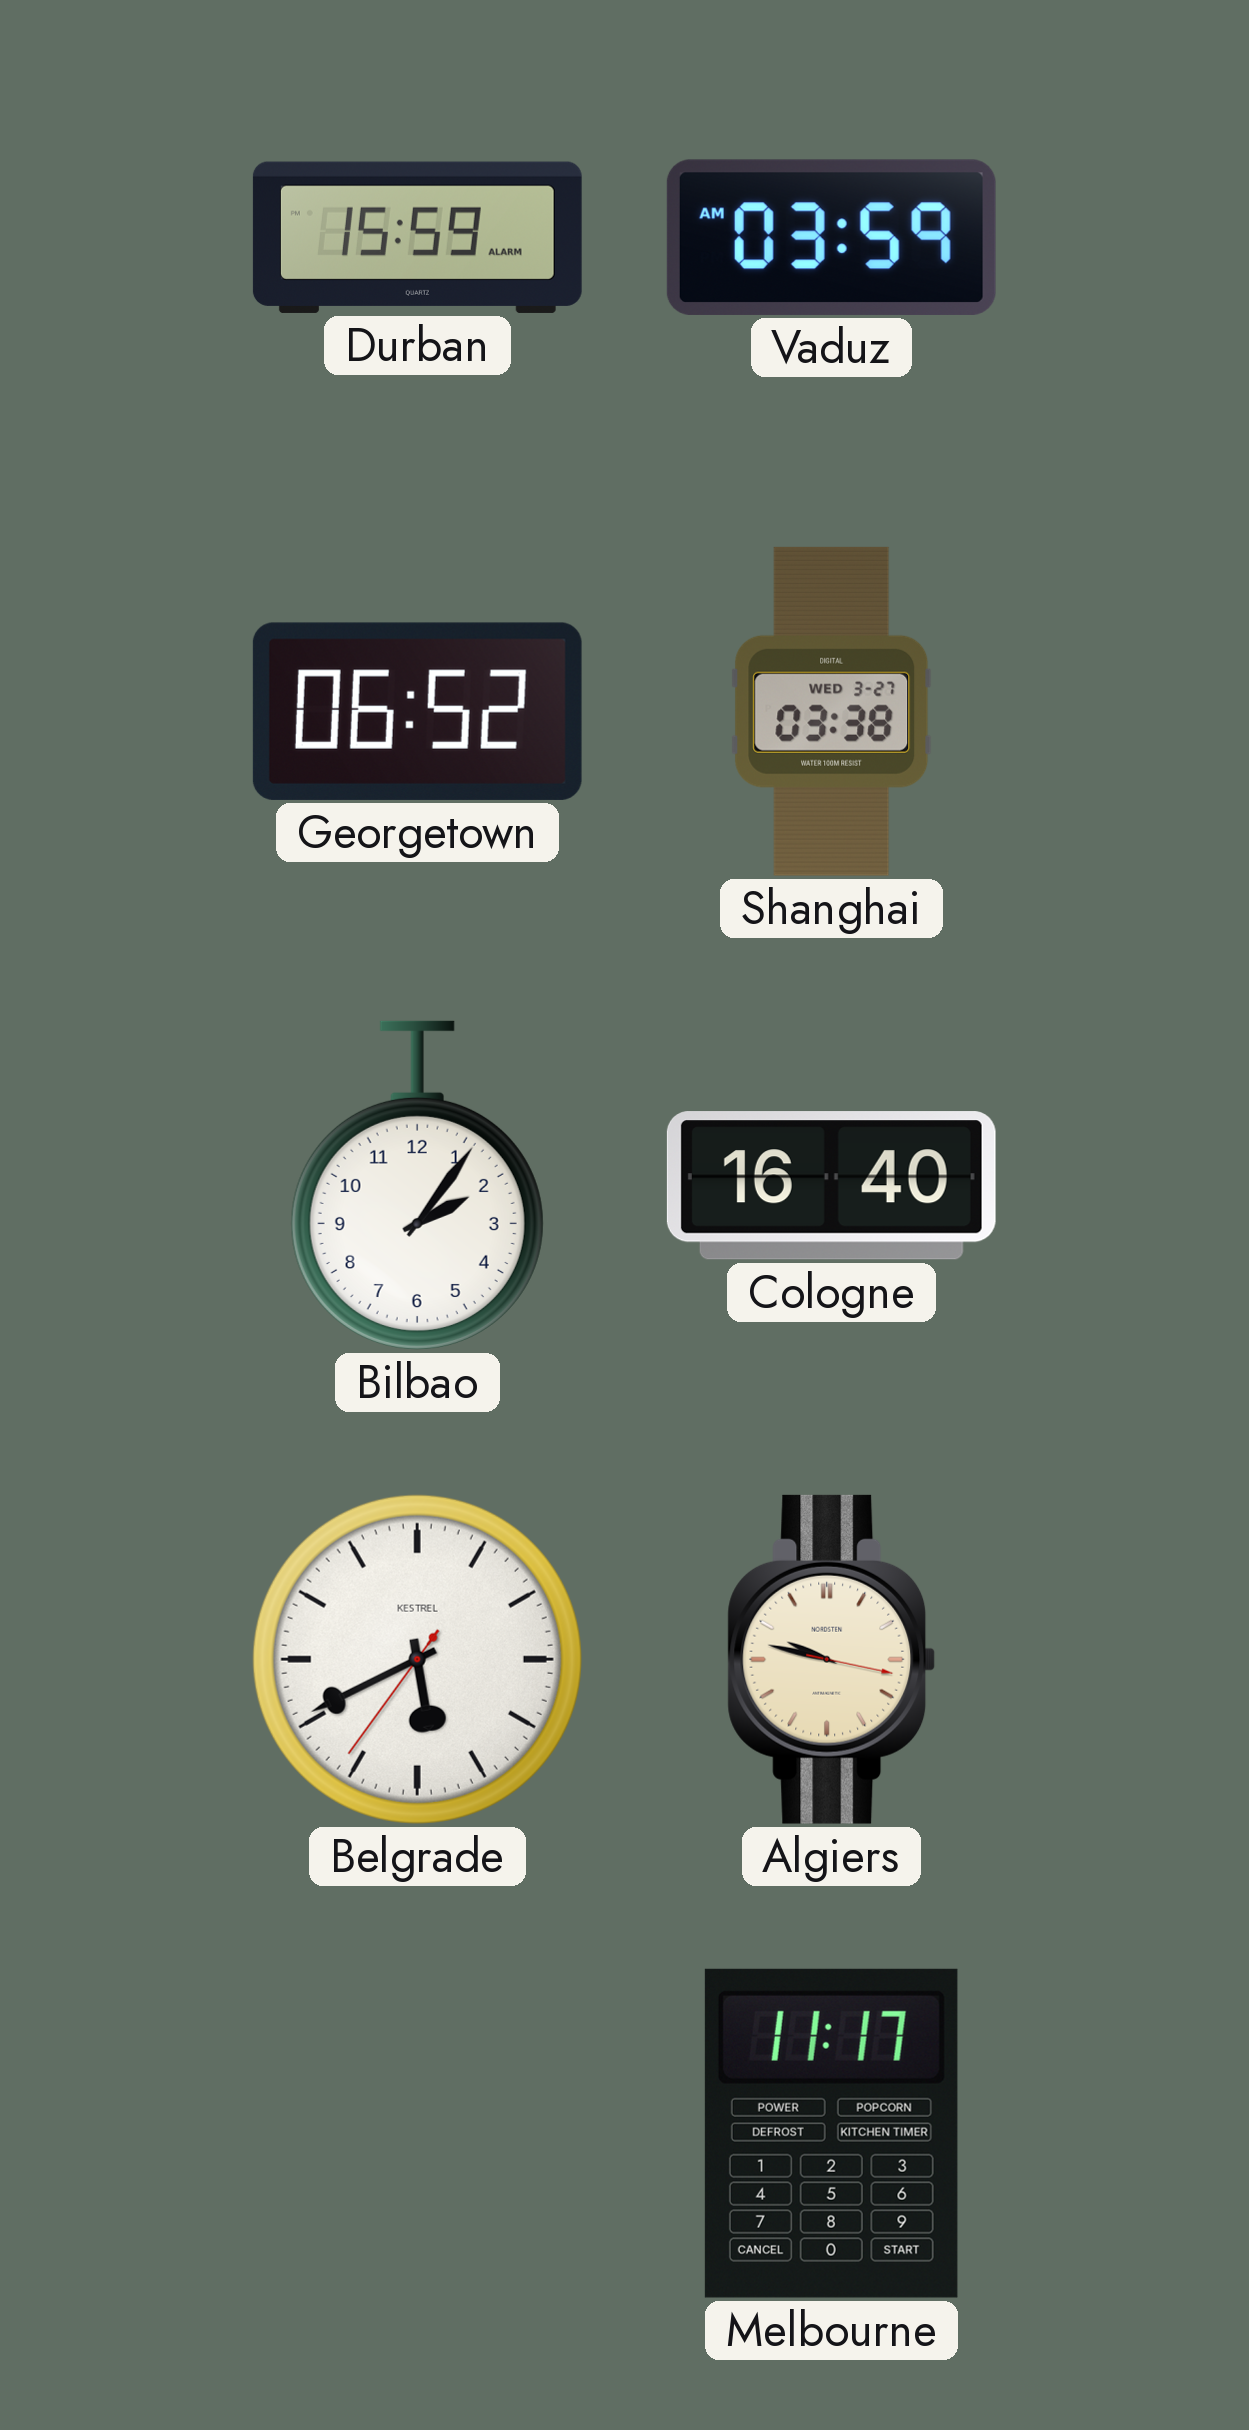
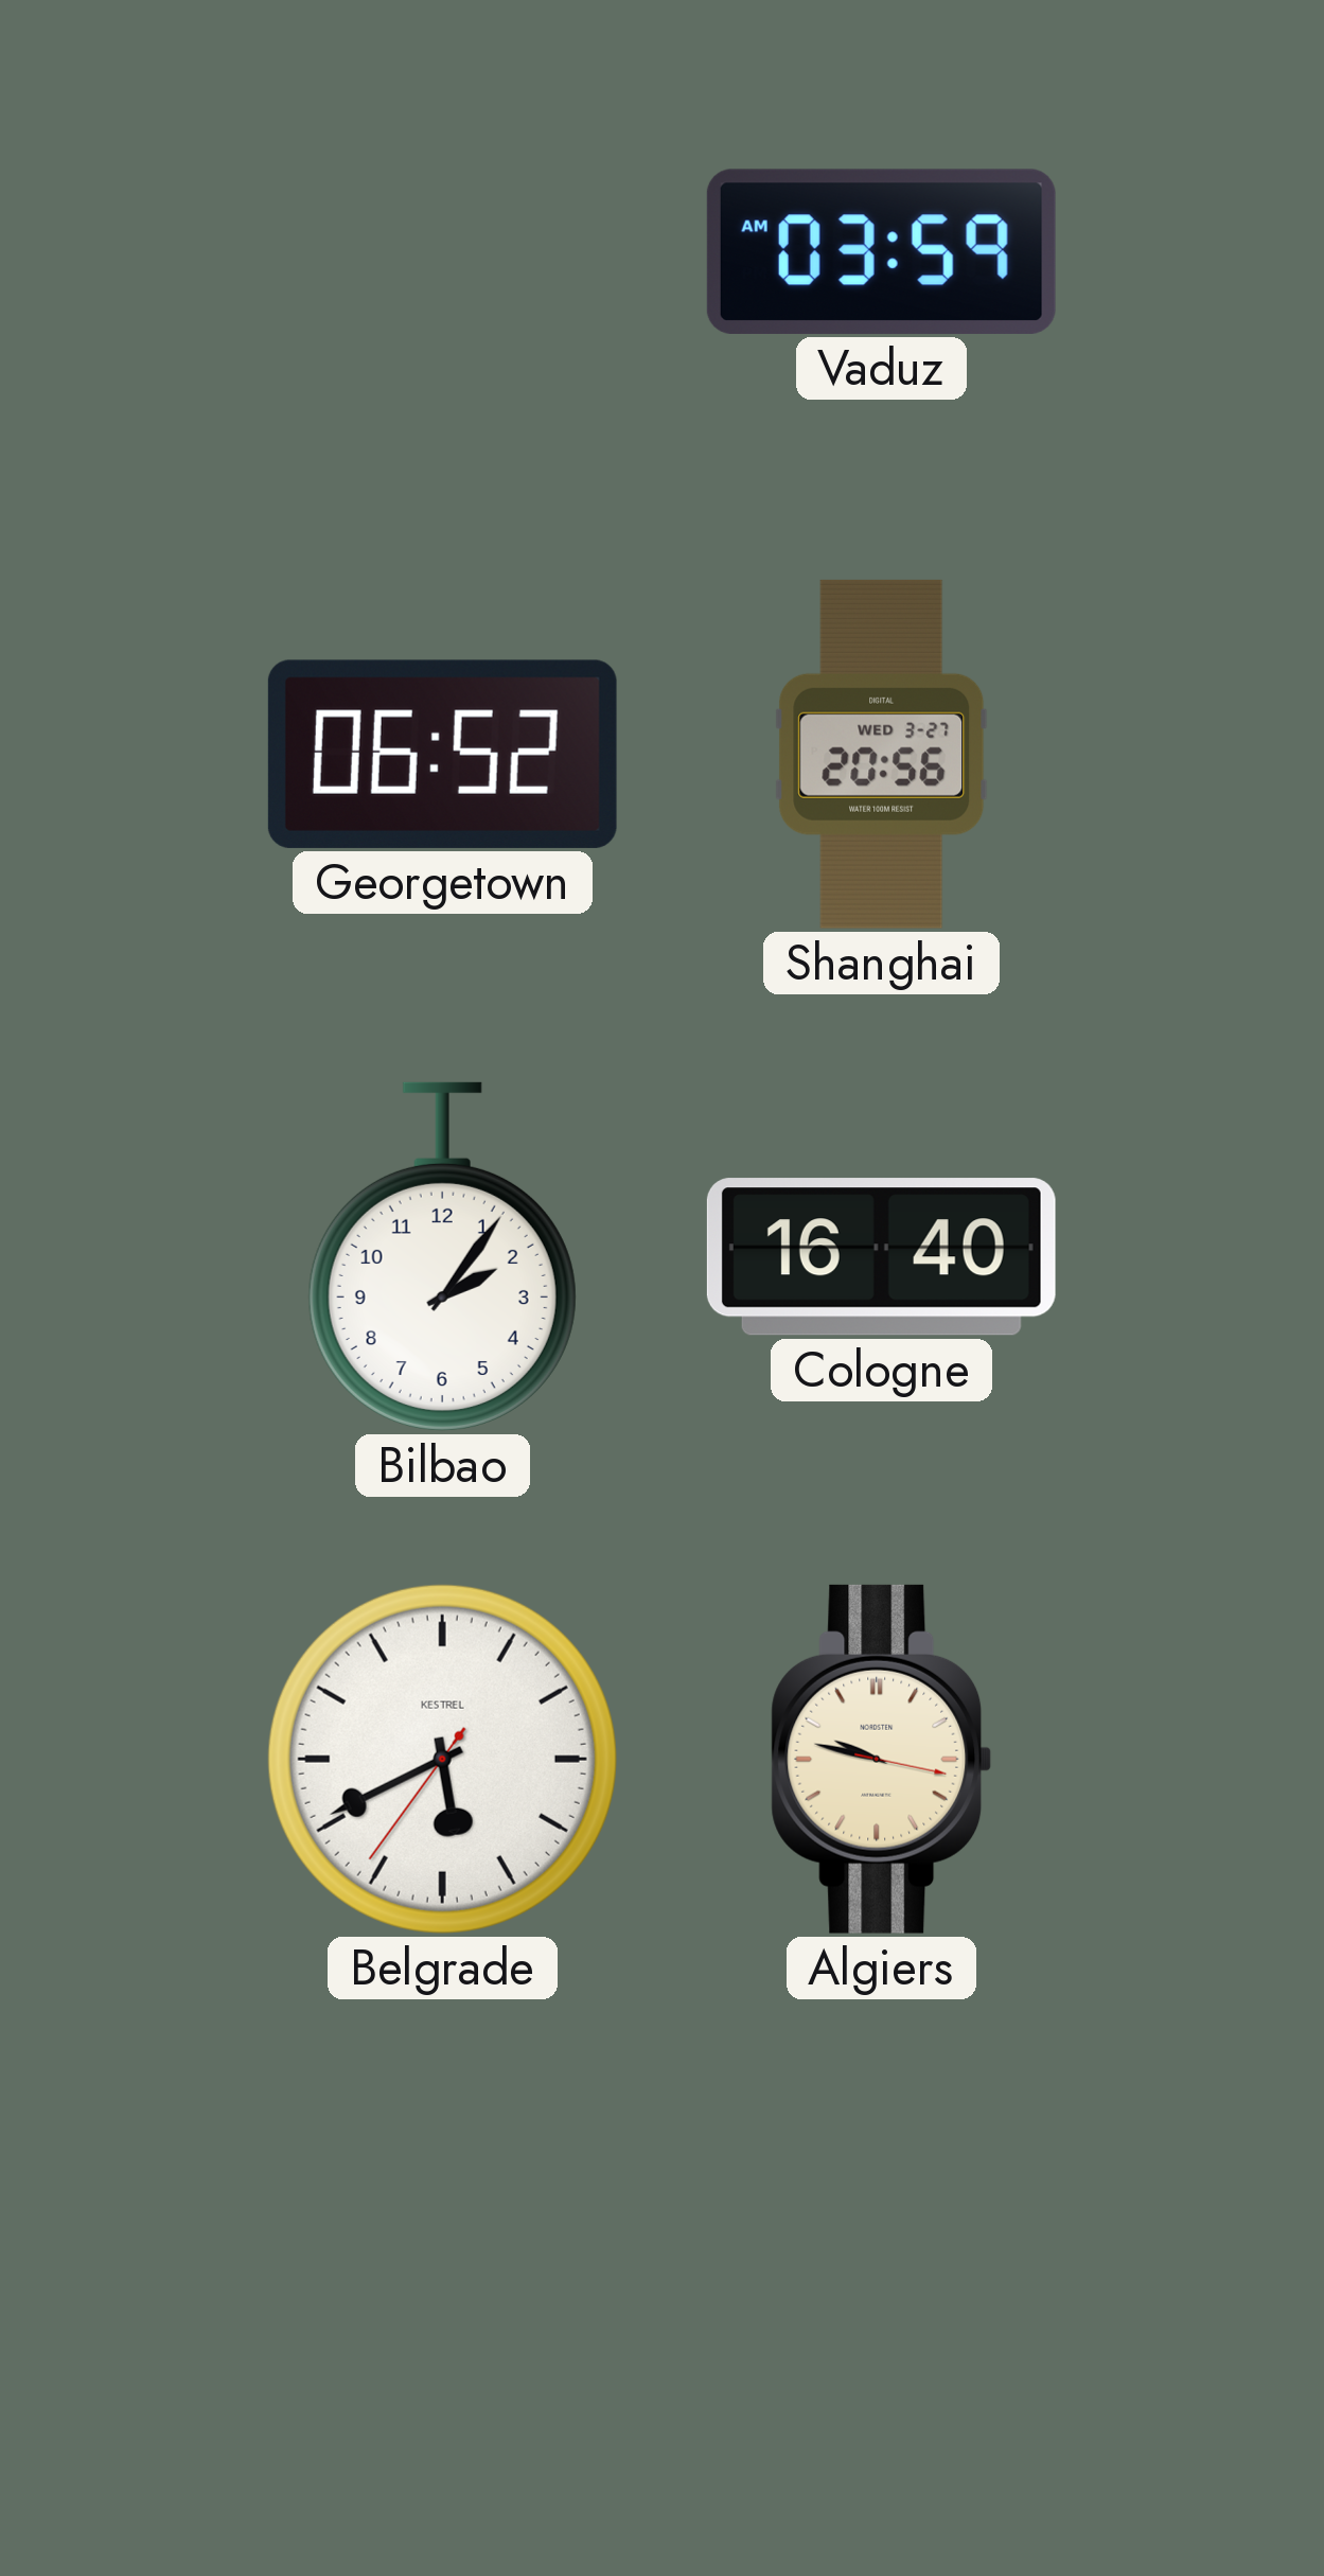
Durban: 15:59 -> none (417, 237)
Shanghai: 03:38 -> 20:56 (882, 754)
Melbourne: 11:17 -> none (831, 2133)
